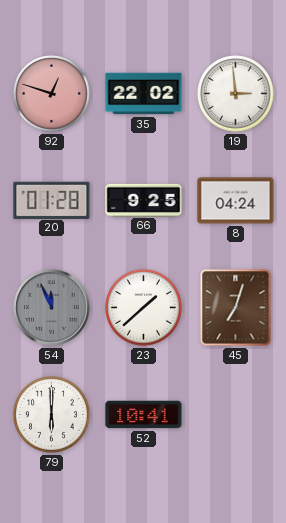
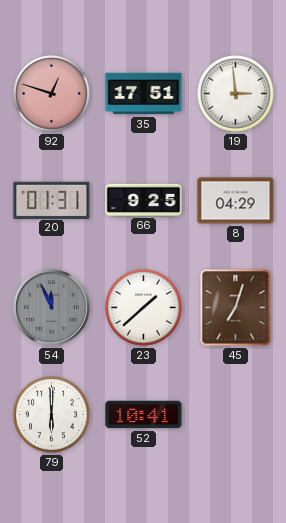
35: 22:02 -> 17:51 (144, 94)
20: 01:28 -> 01:31 (52, 200)
8: 04:24 -> 04:29 (236, 201)
